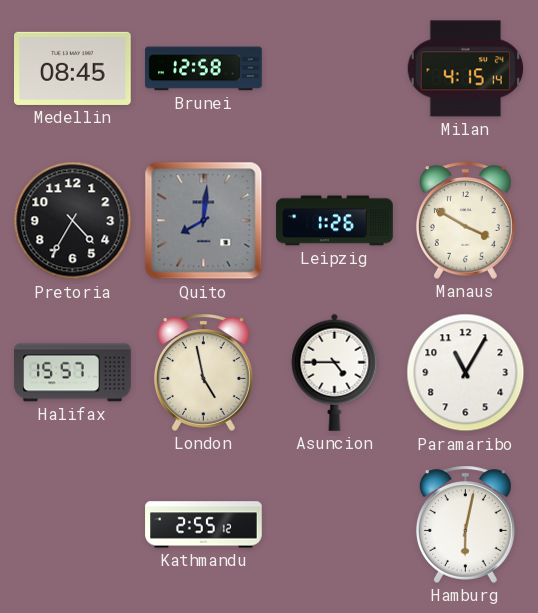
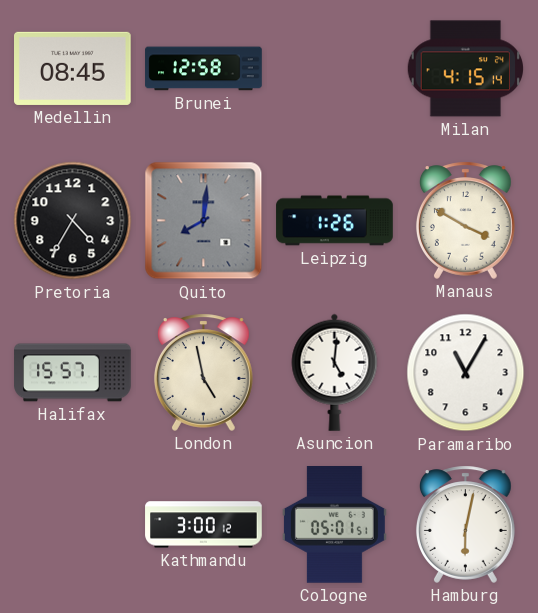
Asuncion: 4:45 -> 5:01 (335, 372)
Kathmandu: 2:55 -> 3:00 (204, 525)
Cologne: none -> 05:01 (334, 525)
